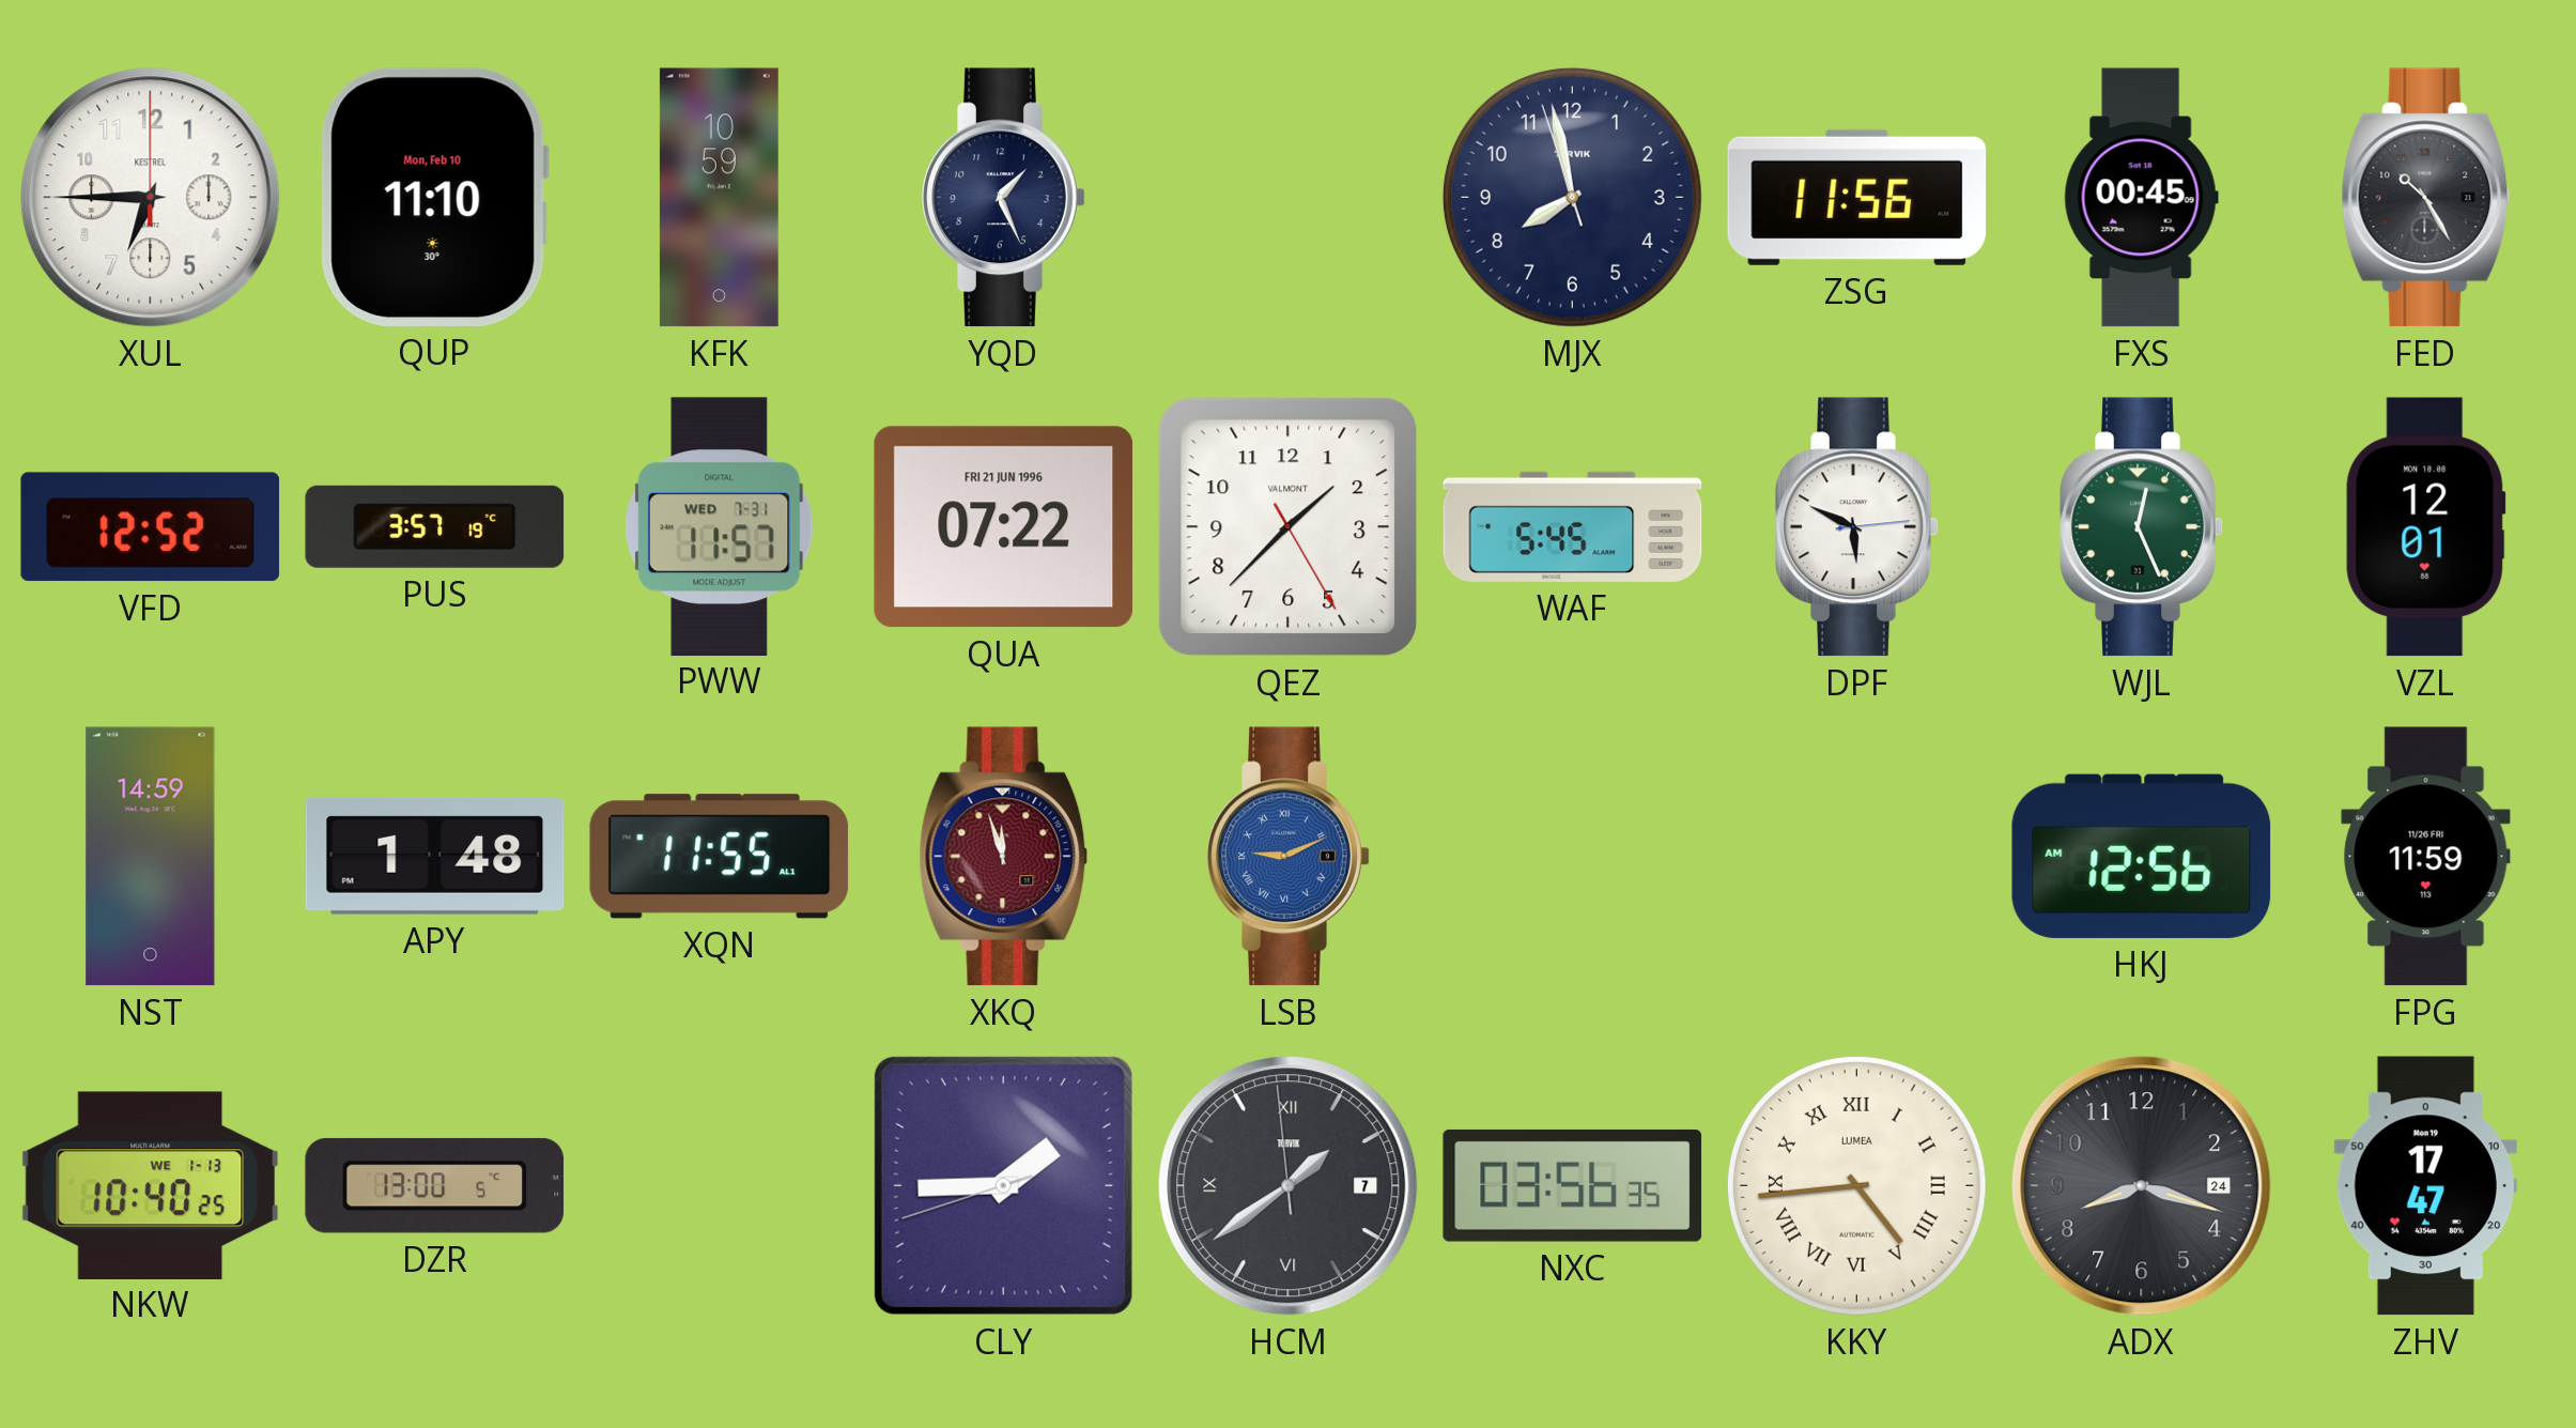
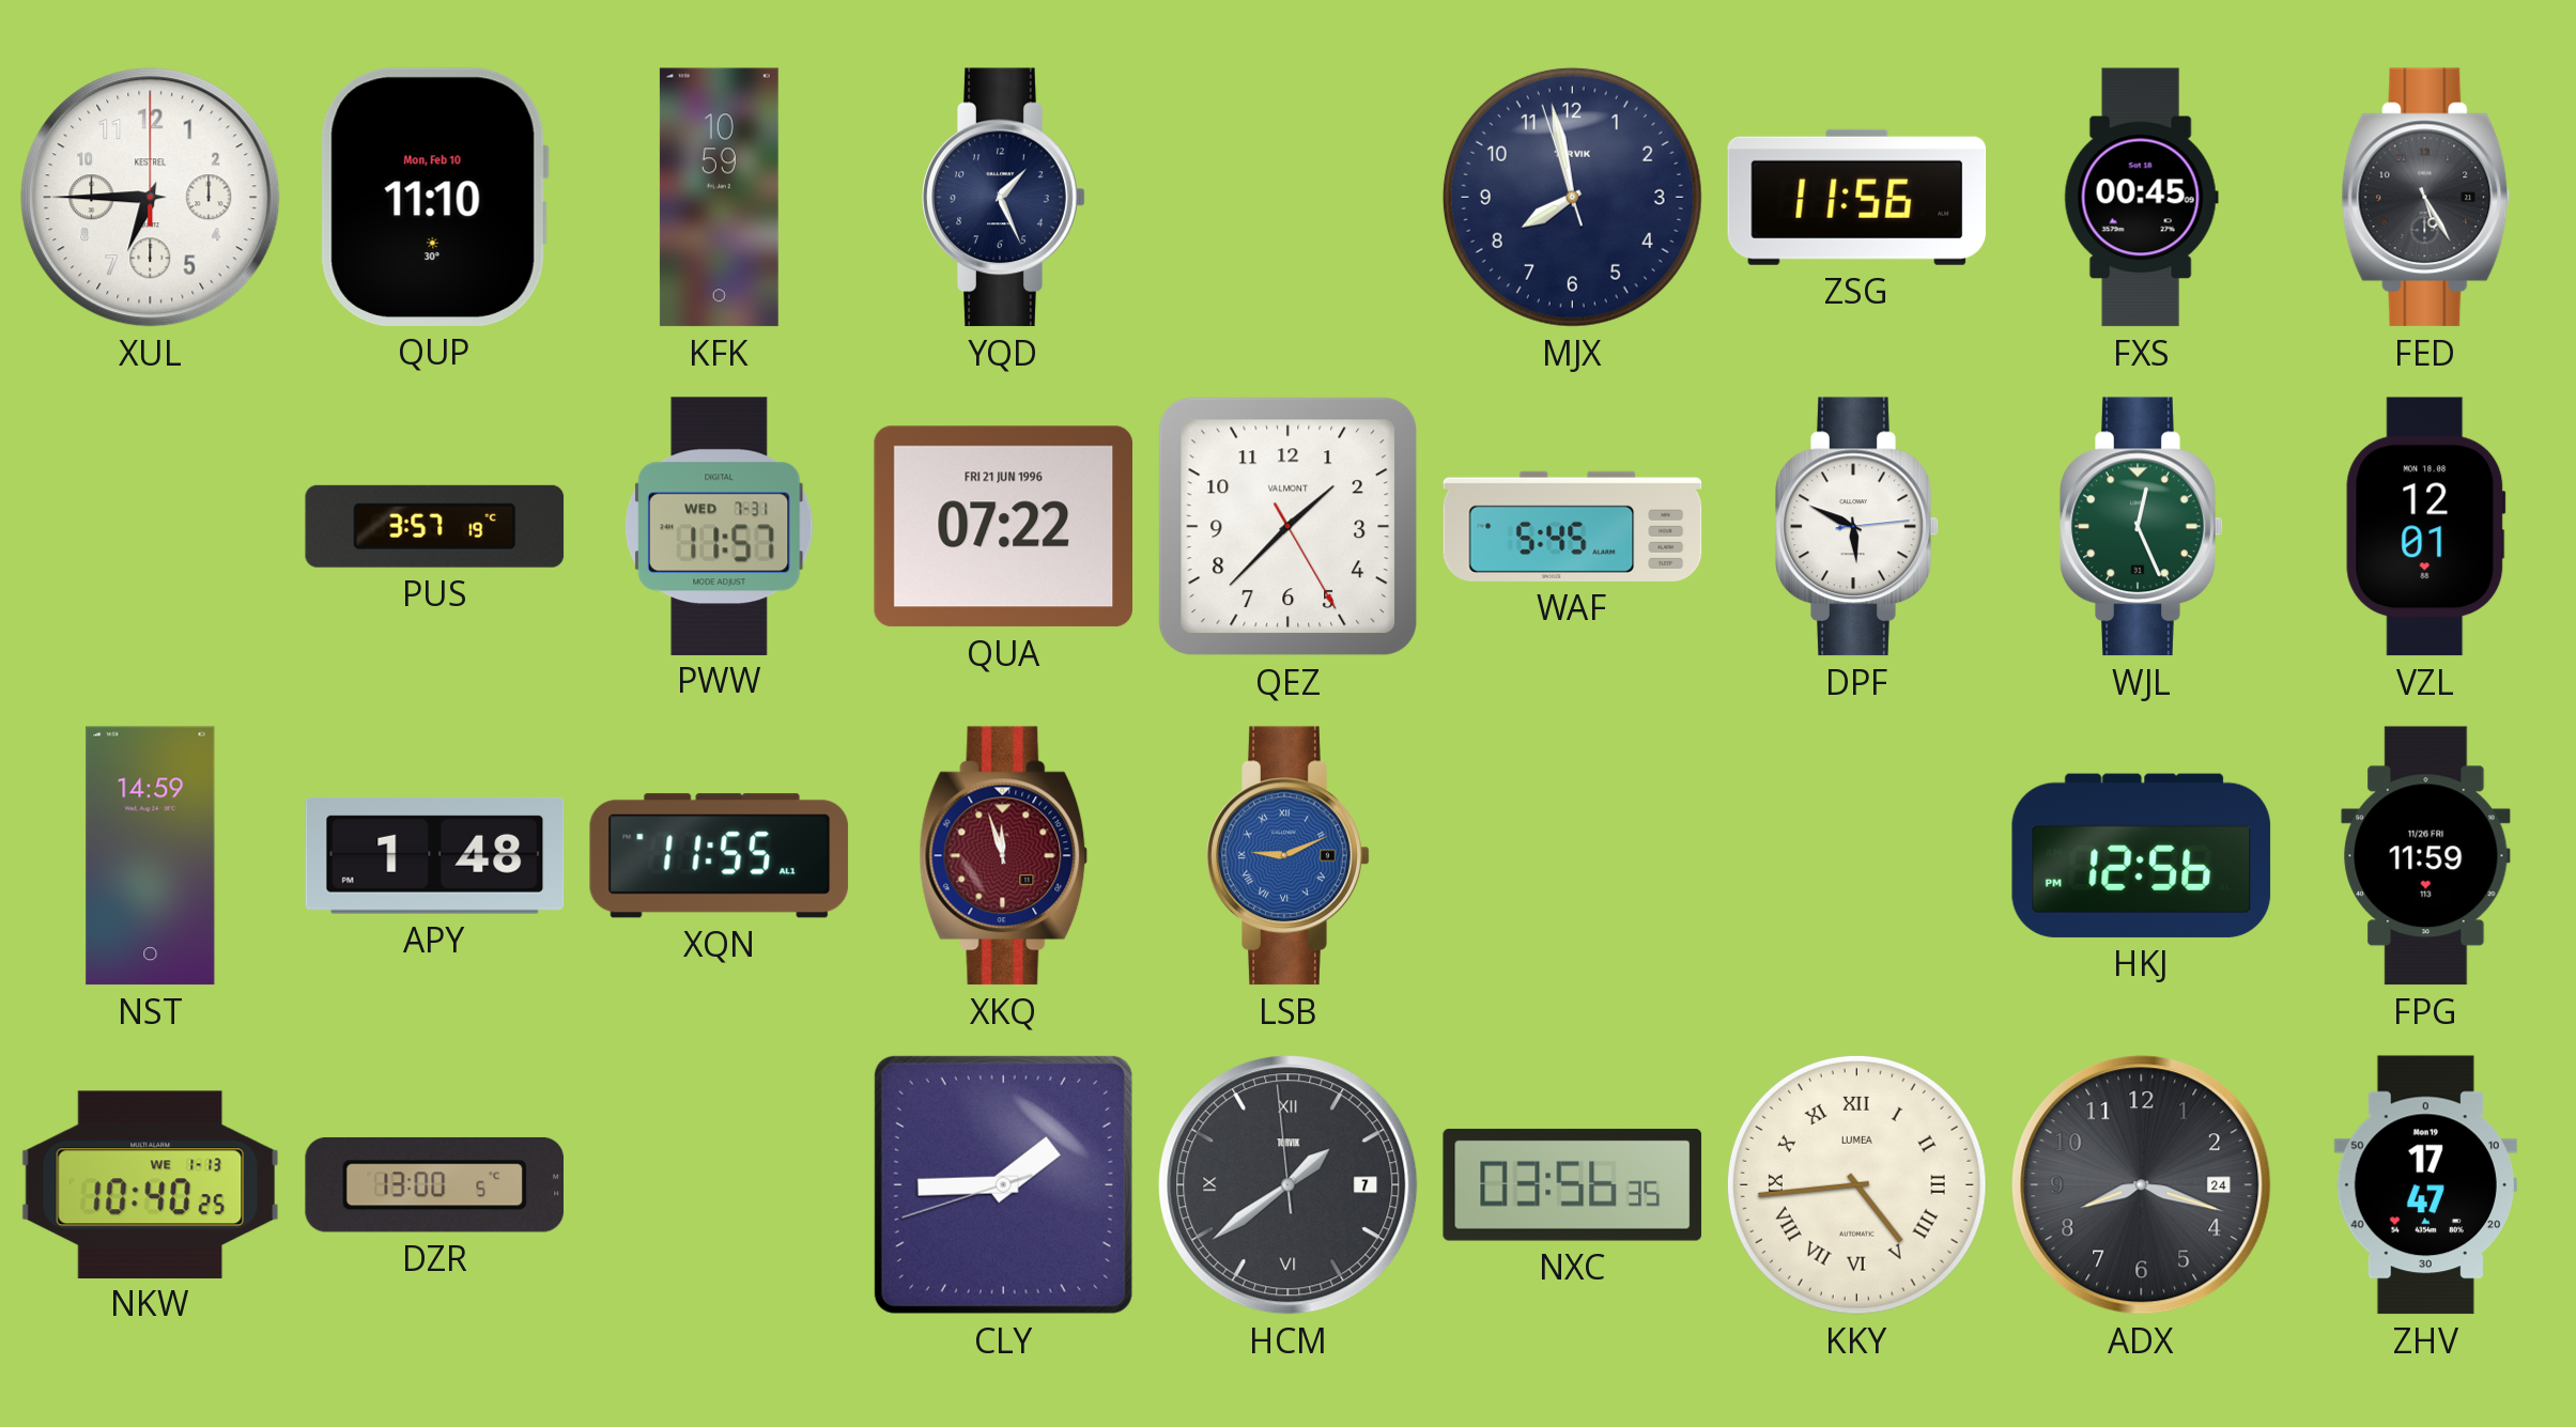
FED: 10:25 -> 5:25 (2426, 198)
VFD: 12:52 -> none (151, 527)
HKJ: 12:56 AM -> 12:56 PM (2142, 855)
